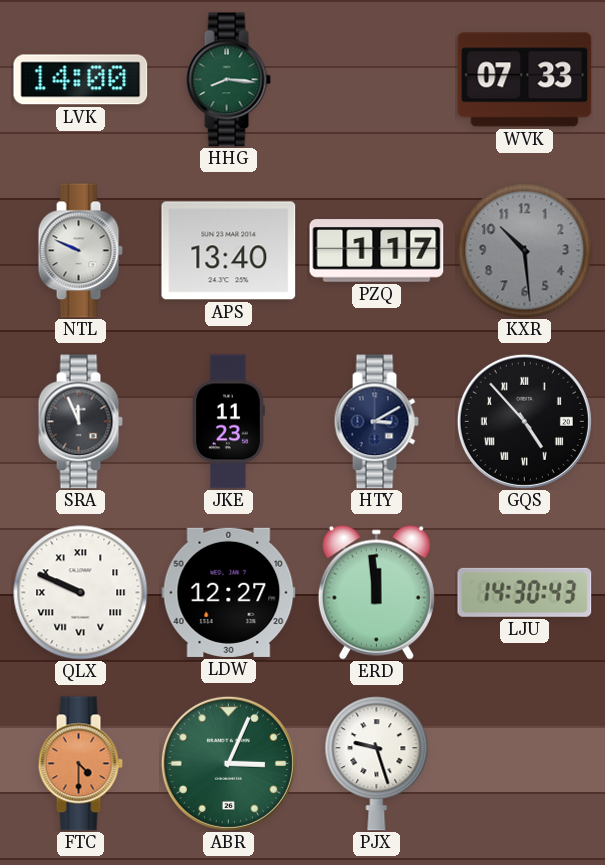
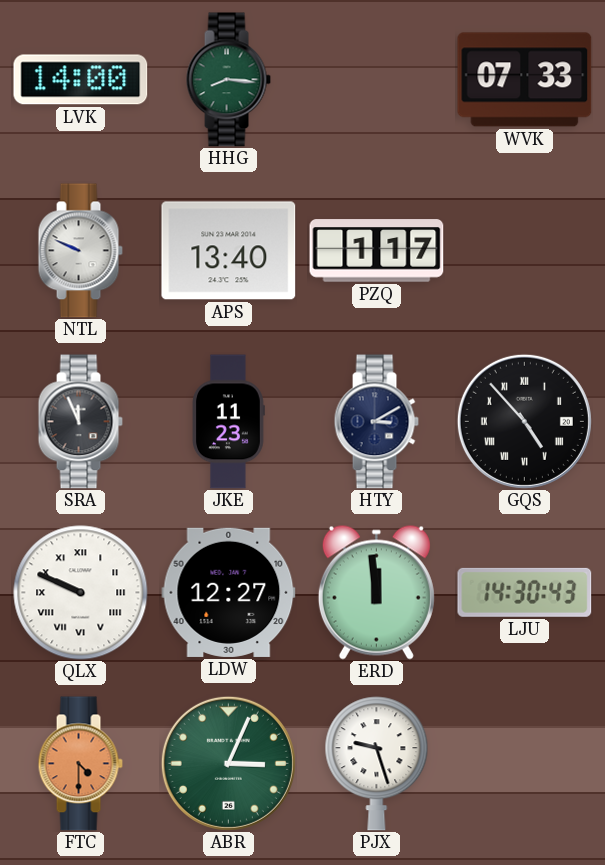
KXR: 10:29 -> none (525, 251)
